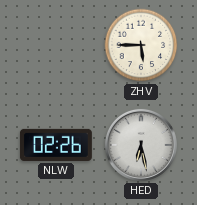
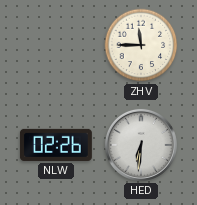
ZHV: 5:45 -> 11:45 (141, 45)
HED: 6:28 -> 6:31 (141, 145)
